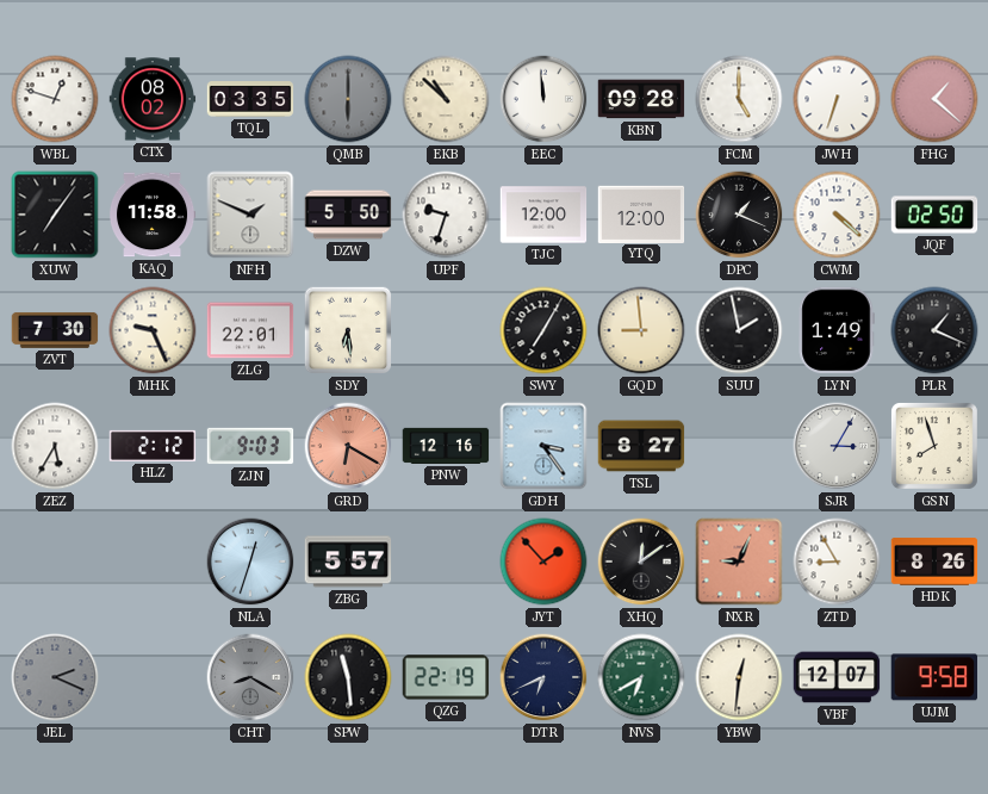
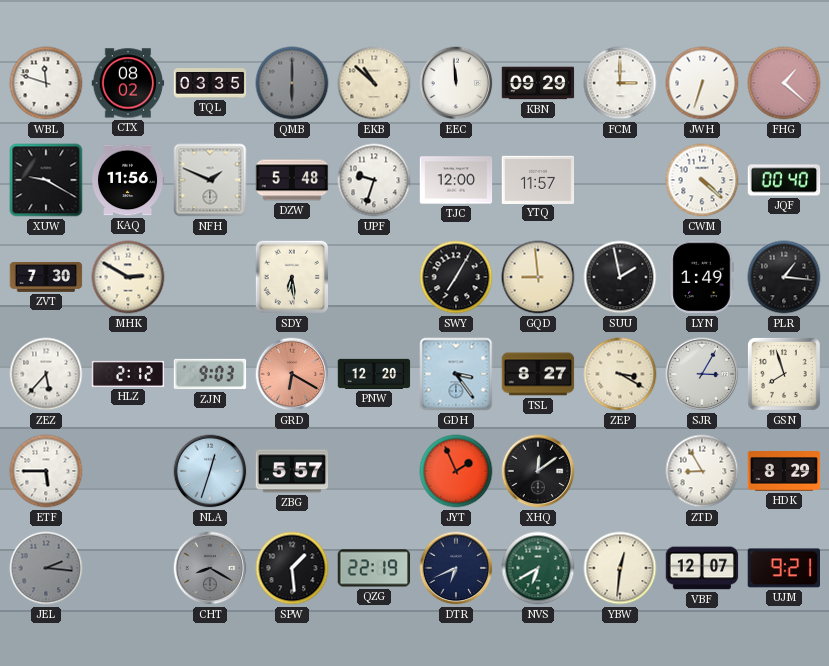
WBL: 12:48 -> 11:48 (46, 83)
KBN: 09:28 -> 09:29 (538, 83)
FCM: 5:00 -> 3:00 (620, 83)
XUW: 7:06 -> 9:20 (46, 180)
KAQ: 11:58 -> 11:56 (128, 180)
DZW: 5:50 -> 5:48 (292, 180)
YTQ: 12:00 -> 11:57 (538, 179)
DPC: 1:19 -> none (739, 215)
JQF: 02:50 -> 00:40 (784, 180)
MHK: 9:26 -> 2:50 (128, 277)
ZLG: 22:01 -> none (250, 330)
PLR: 1:19 -> 1:16 (784, 277)
ZEZ: 5:35 -> 5:37 (46, 374)
PNW: 12:16 -> 12:20 (374, 374)
ZEP: none -> 3:20 (620, 374)
ETF: none -> 5:45 (46, 471)
JYT: 1:53 -> 1:56 (456, 471)
NXR: 9:04 -> none (739, 562)
HDK: 8:26 -> 8:29 (784, 471)
JEL: 2:19 -> 2:16 (46, 568)
SPW: 11:29 -> 1:29 (292, 568)
UJM: 9:58 -> 9:21 (783, 568)
